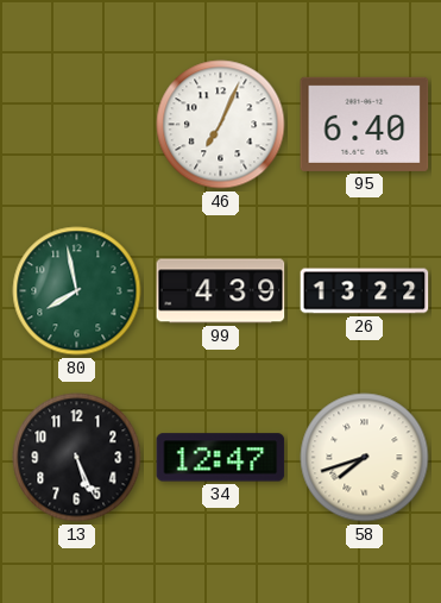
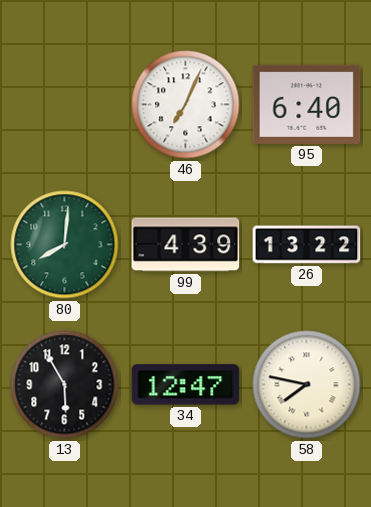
80: 7:58 -> 8:01 (65, 245)
13: 5:26 -> 5:55 (65, 385)
58: 7:42 -> 7:47 (307, 385)
